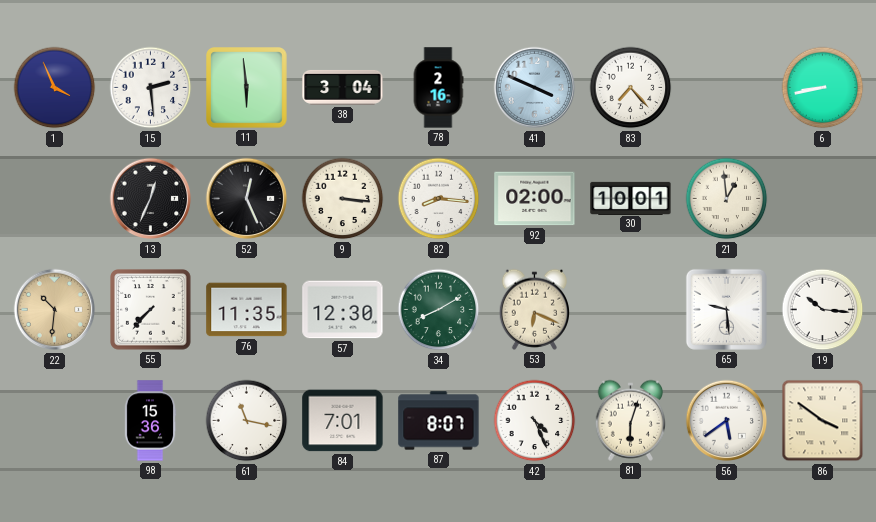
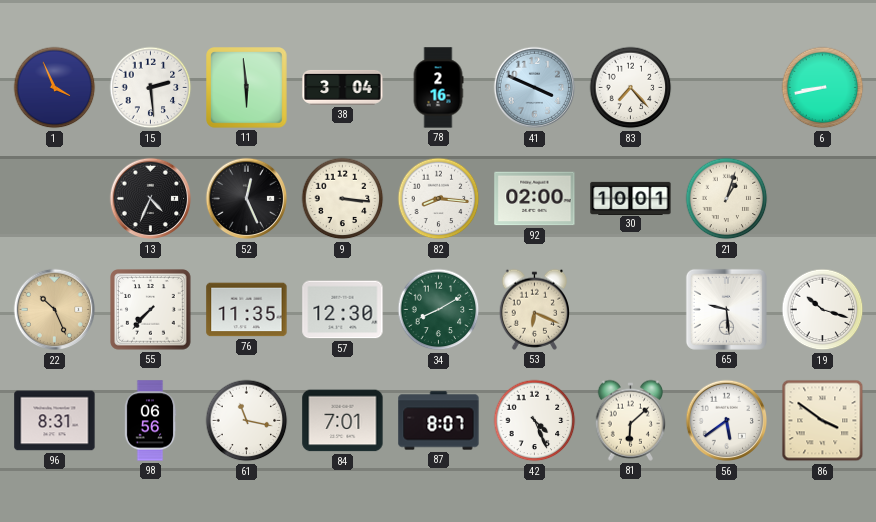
13: 12:34 -> 4:34 (151, 199)
21: 12:59 -> 1:03 (727, 199)
22: 10:31 -> 10:26 (55, 310)
19: 10:16 -> 10:18 (823, 310)
96: none -> 8:31 (55, 421)
98: 15:36 -> 06:56 (150, 421)
81: 6:03 -> 6:08 (630, 420)
